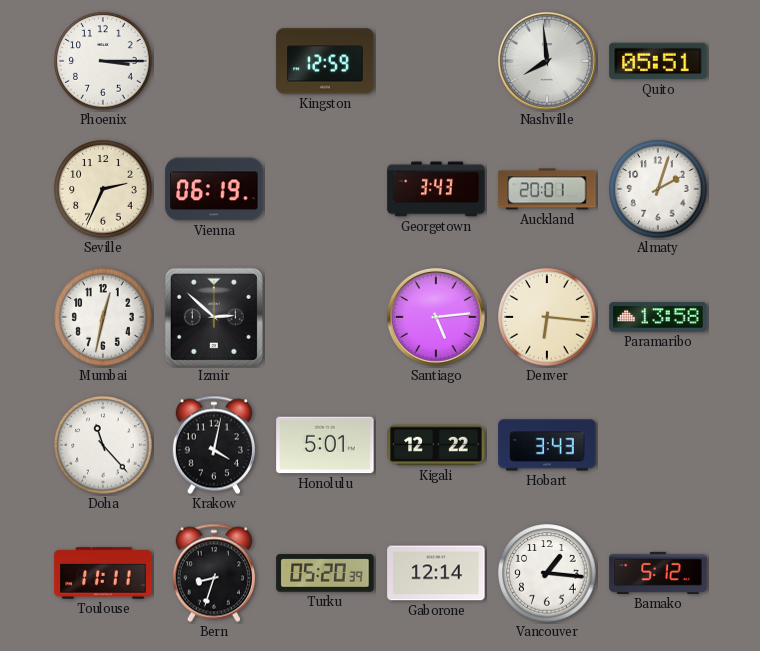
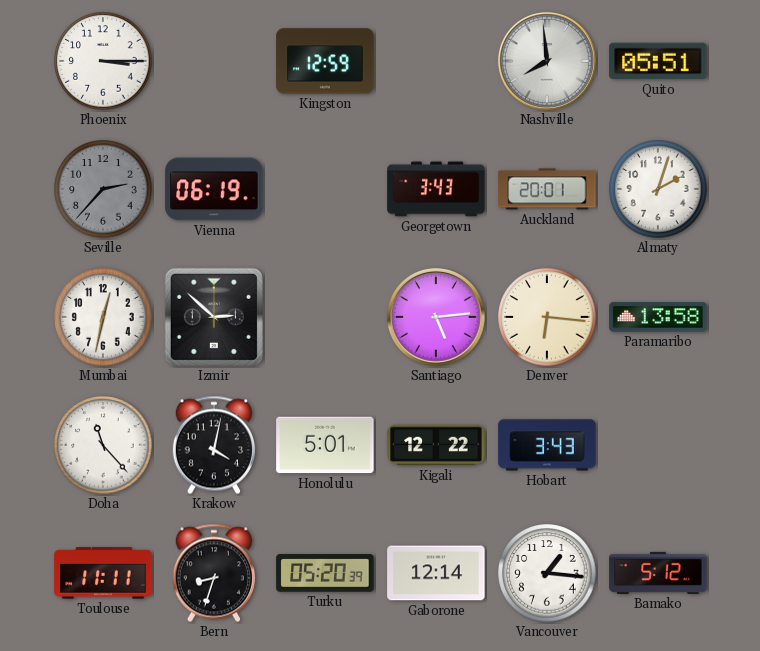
Seville: 2:34 -> 2:37 (103, 189)
Seville dial: cream -> grey (103, 189)
